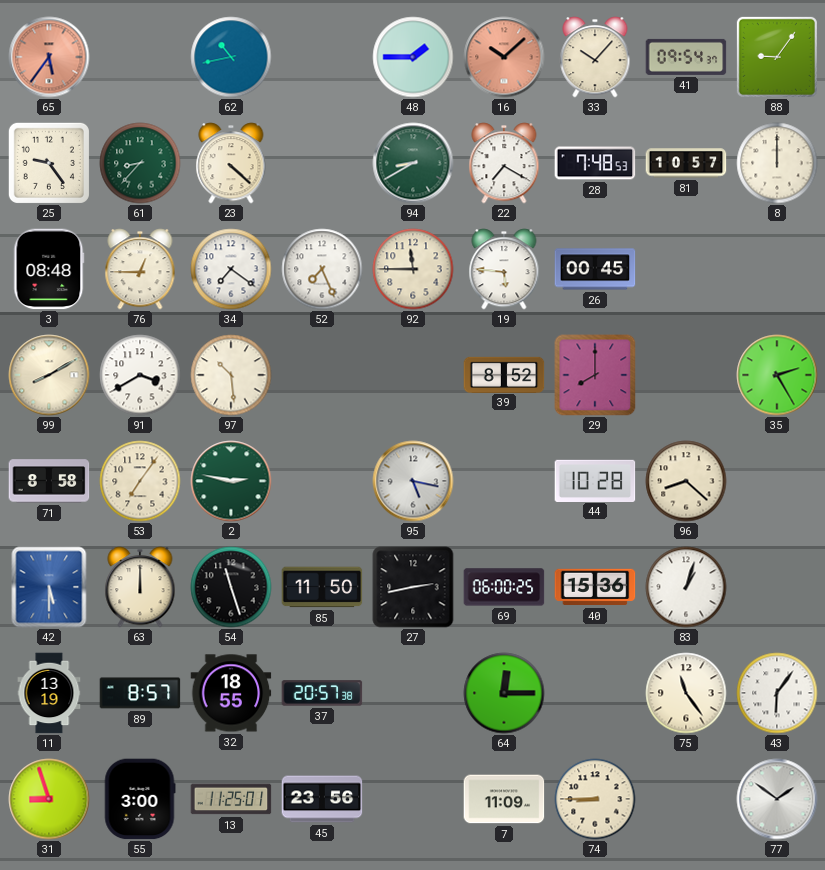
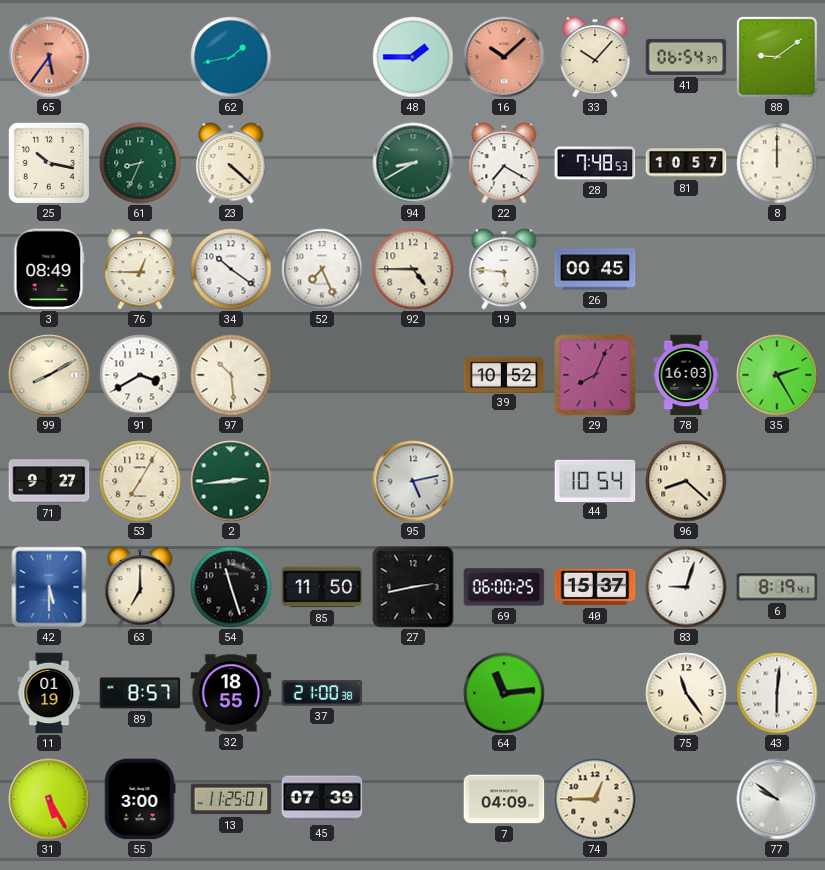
62: 10:43 -> 1:43 (231, 57)
41: 09:54 -> 06:54 (686, 57)
88: 9:06 -> 9:09 (777, 57)
25: 9:24 -> 10:17 (49, 163)
61: 8:37 -> 8:34 (140, 163)
3: 08:48 -> 08:49 (49, 269)
34: 7:21 -> 10:21 (231, 269)
92: 11:45 -> 4:45 (413, 269)
39: 8:52 -> 10:52 (504, 374)
29: 8:00 -> 8:04 (595, 375)
78: none -> 16:03 (686, 375)
71: 8:58 -> 9:27 (49, 481)
53: 7:06 -> 7:05 (140, 481)
2: 2:47 -> 2:44 (231, 481)
95: 5:17 -> 5:13 (413, 481)
44: 10:28 -> 10:54 (595, 480)
63: 12:00 -> 7:00 (140, 587)
40: 15:36 -> 15:37 (595, 587)
83: 1:03 -> 9:03 (686, 587)
6: none -> 8:19 (777, 587)
11: 13:19 -> 01:19 (49, 693)
37: 20:57 -> 21:00 (322, 693)
64: 12:15 -> 11:14 (504, 693)
43: 6:06 -> 6:01 (777, 693)
31: 8:57 -> 5:25 (49, 799)
45: 23:56 -> 07:39 (322, 799)
7: 11:09 -> 04:09 (504, 799)
74: 8:45 -> 12:45 (595, 799)
77: 1:51 -> 9:51 (777, 799)
